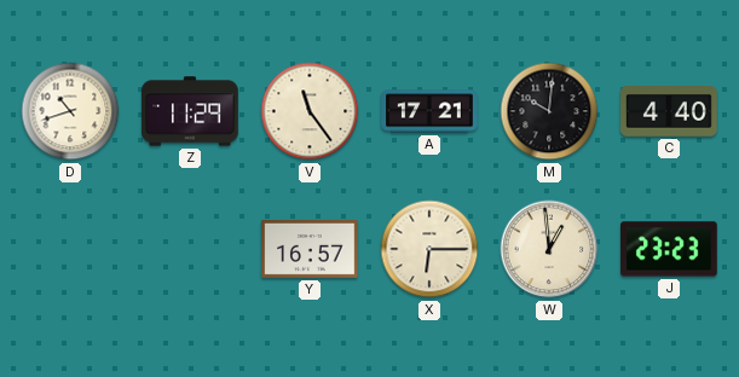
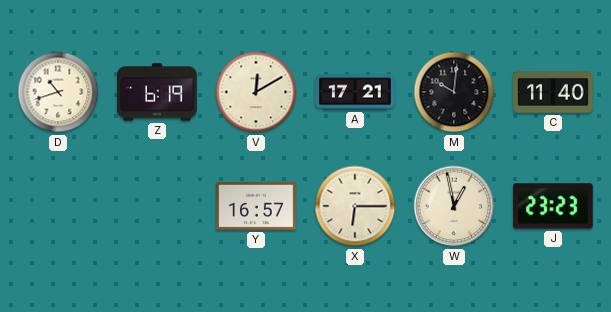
Z: 11:29 -> 6:19 (157, 92)
V: 11:24 -> 12:10 (256, 92)
C: 4:40 -> 11:40 (553, 93)
W: 12:59 -> 12:58 (454, 206)
